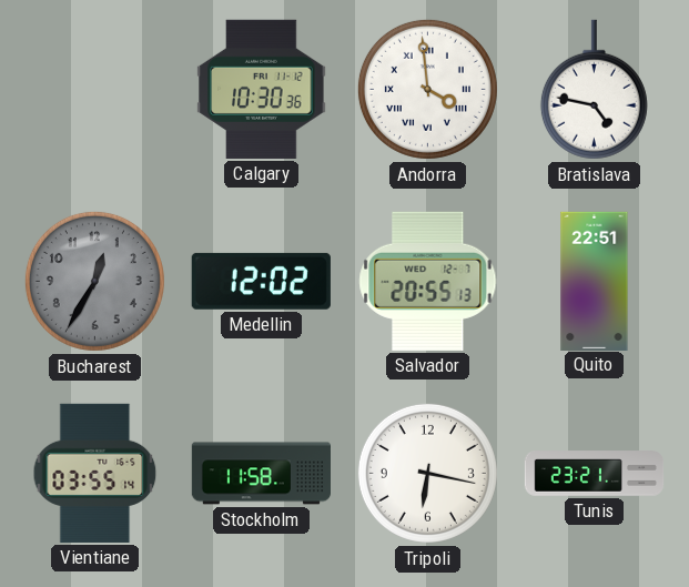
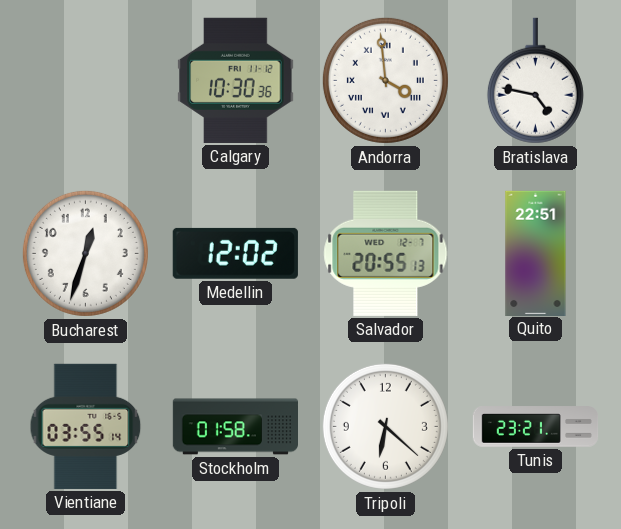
Bucharest: 12:35 -> 12:33 (85, 253)
Bucharest dial: grey -> white (85, 253)
Stockholm: 11:58 -> 01:58 (235, 427)
Tripoli: 6:17 -> 6:22 (385, 426)
